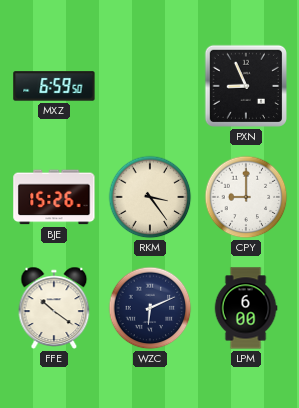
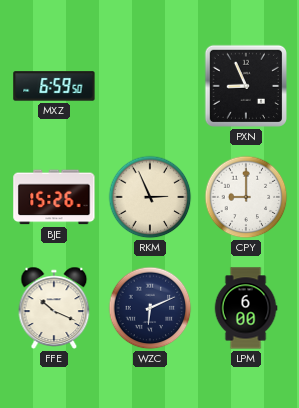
RKM: 3:24 -> 2:56 (150, 197)
FFE: 10:21 -> 10:19 (54, 308)
